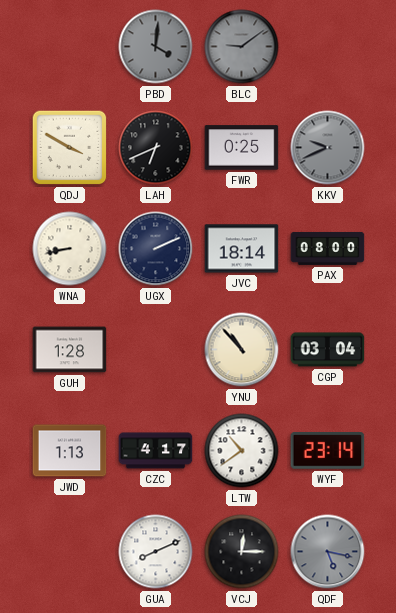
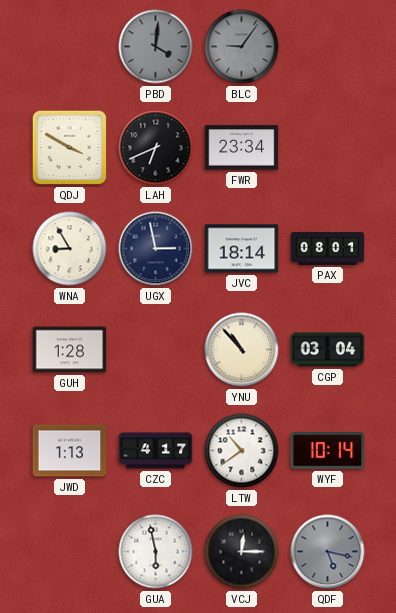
BLC: 9:09 -> 9:06 (242, 47)
FWR: 0:25 -> 23:34 (242, 148)
KKV: 9:41 -> none (328, 148)
WNA: 8:43 -> 8:55 (70, 249)
UGX: 2:11 -> 2:58 (156, 249)
PAX: 08:00 -> 08:01 (328, 248)
WYF: 23:14 -> 10:14 (328, 451)
GUA: 8:11 -> 5:58 (156, 552)
